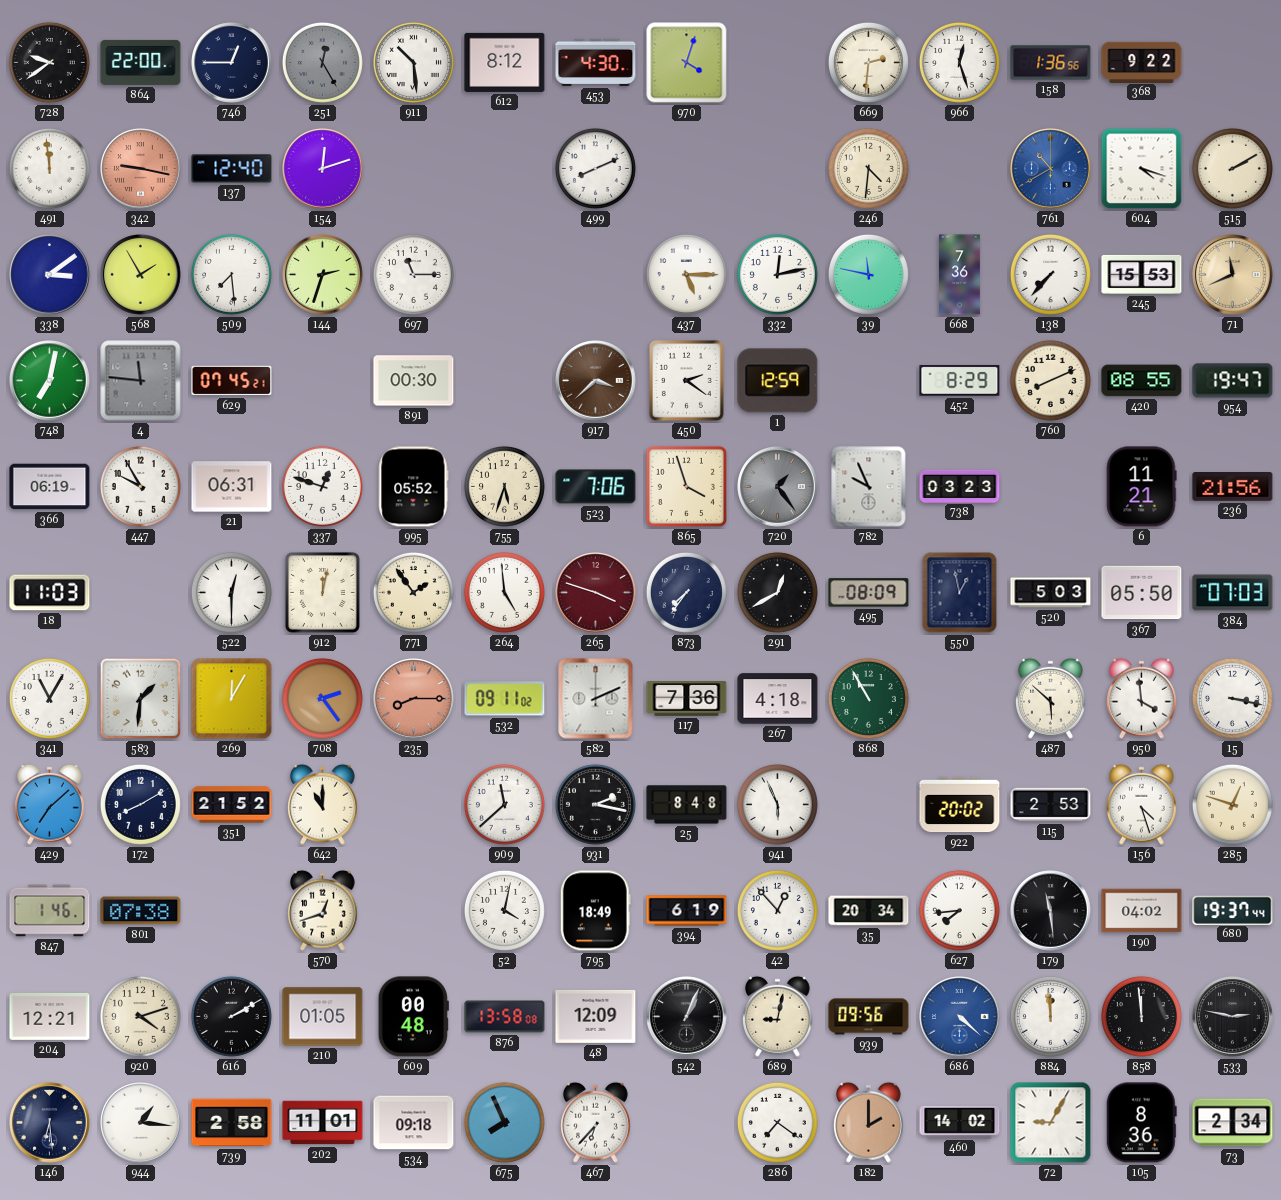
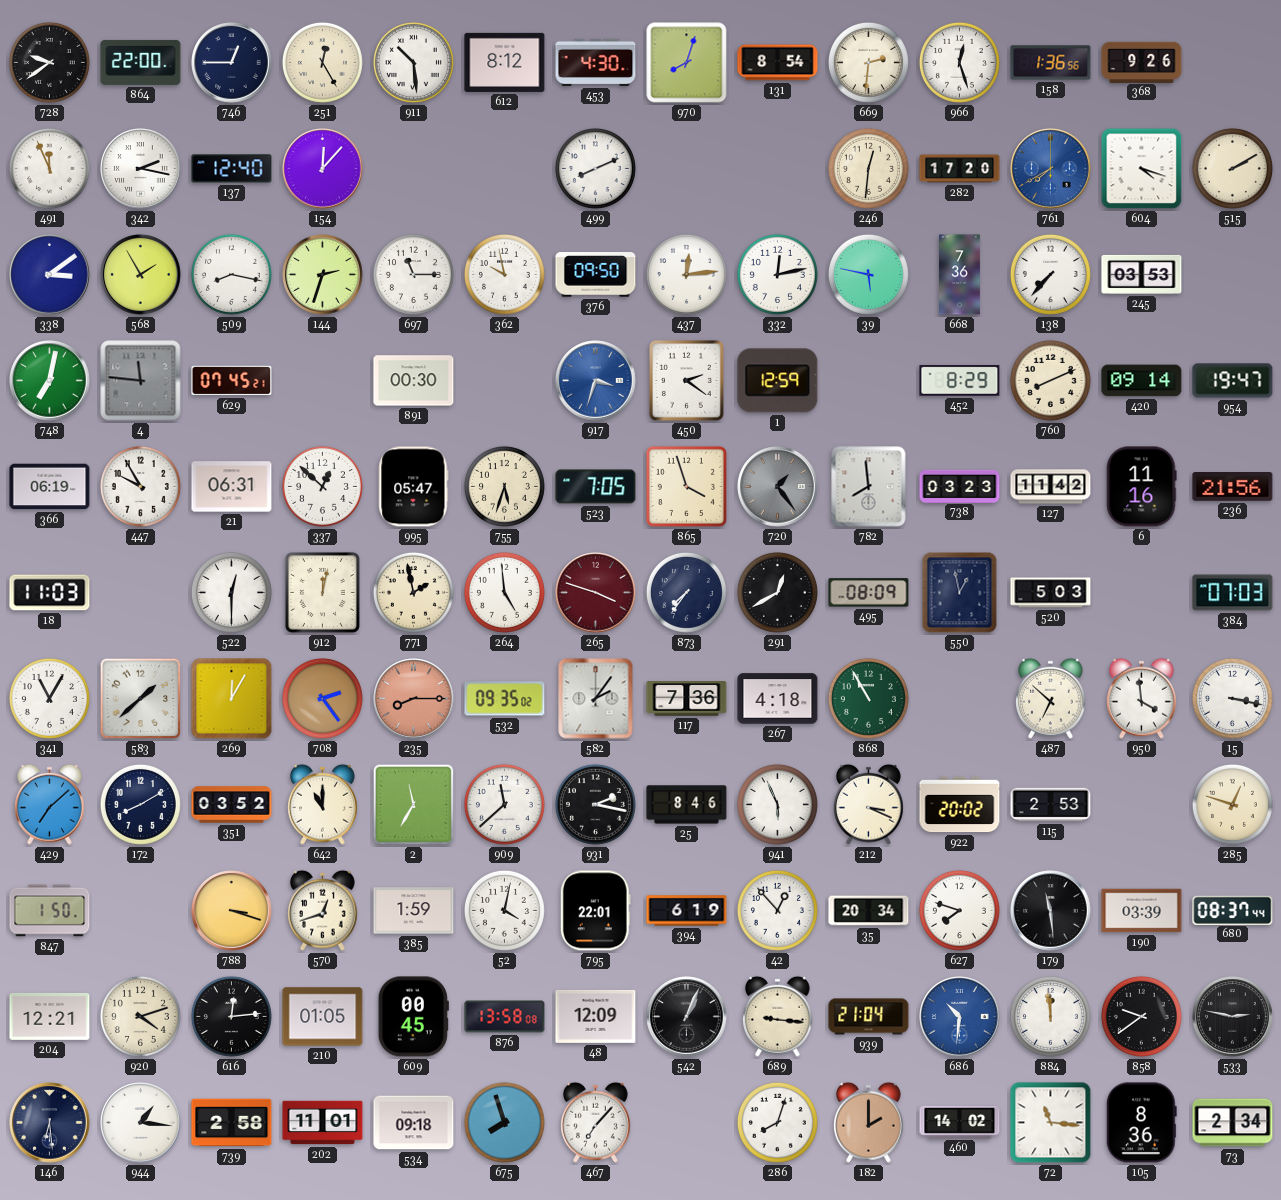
251 dial: grey -> cream (322, 62)
970: 4:03 -> 8:03 (687, 63)
131: none -> 8:54 (778, 63)
368: 9:22 -> 9:26 (1142, 62)
491: 11:59 -> 11:56 (49, 168)
342: 9:17 -> 2:17 (141, 169)
342 dial: salmon -> white (141, 169)
154: 12:12 -> 12:07 (323, 169)
246: 4:31 -> 12:31 (868, 168)
282: none -> 17:20 (960, 169)
761: 10:40 -> 7:40 (1051, 169)
509: 7:29 -> 8:17 (231, 274)
362: none -> 9:58 (504, 274)
376: none -> 09:50 (596, 275)
437: 5:15 -> 12:14 (686, 274)
39: 11:47 -> 5:47 (868, 274)
245: 15:53 -> 03:53 (1142, 274)
71: 11:41 -> none (1233, 275)
917: 3:38 -> 3:33 (596, 381)
917 dial: brown -> blue (596, 381)
420: 08:55 -> 09:14 (1142, 381)
337: 12:48 -> 12:52 (322, 486)
995: 05:52 -> 05:47 (414, 487)
523: 7:06 -> 7:05 (596, 487)
782: 9:56 -> 7:59 (869, 487)
127: none -> 11:42 (1051, 487)
6: 11:21 -> 11:16 (1141, 487)
771: 1:54 -> 1:58 (413, 592)
367: 05:50 -> none (1142, 593)
583: 1:31 -> 1:38 (141, 699)
532: 09:11 -> 09:35 (505, 699)
582: 2:11 -> 2:06 (596, 699)
487: 5:52 -> 6:52 (1051, 698)
351: 21:52 -> 03:52 (232, 805)
2: none -> 11:35 (414, 805)
25: 8:48 -> 8:46 (687, 805)
212: none -> 3:19 (869, 804)
156: 4:27 -> none (1142, 804)
847: 1:46 -> 1:50 (50, 911)
801: 07:38 -> none (141, 911)
788: none -> 3:18 (232, 911)
385: none -> 1:59 (414, 911)
795: 18:49 -> 22:01 (595, 911)
627: 7:44 -> 7:48 (959, 910)
190: 04:02 -> 03:39 (1142, 911)
680: 19:37 -> 08:37 (1233, 910)
616: 2:10 -> 12:14 (231, 1016)
609: 00:48 -> 00:45 (413, 1017)
689: 9:02 -> 9:16 (778, 1016)
939: 09:56 -> 21:04 (869, 1017)
686: 4:22 -> 10:31 (960, 1017)
858: 11:59 -> 9:39 (1141, 1016)
675: 7:56 -> 7:57 (504, 1122)
467: 6:37 -> 7:07 (596, 1122)
286: 7:21 -> 8:03 (777, 1122)
72: 9:05 -> 11:16 (1051, 1123)
